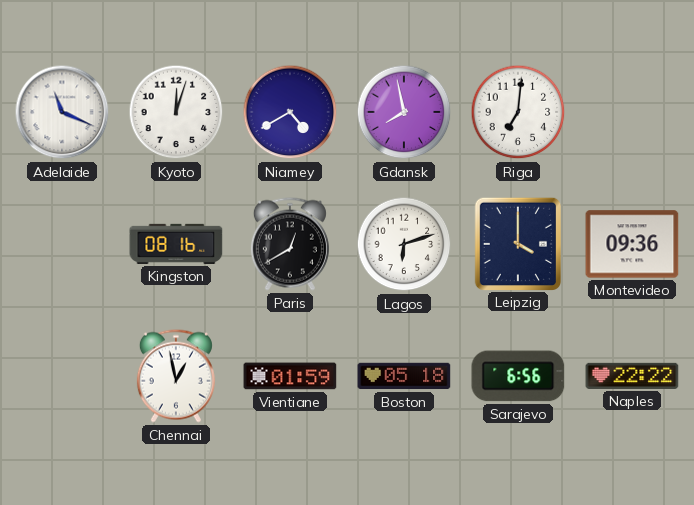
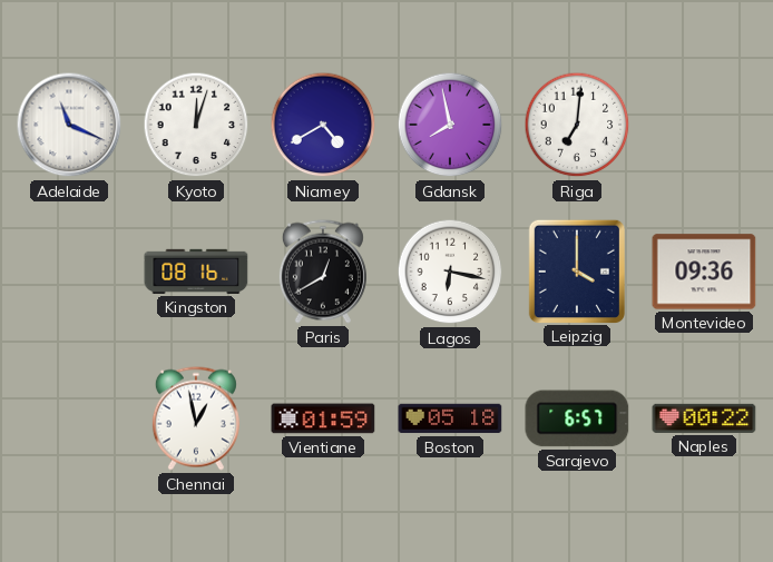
Lagos: 6:12 -> 6:17 (450, 272)
Sarajevo: 6:56 -> 6:57 (577, 418)
Naples: 22:22 -> 00:22 (704, 418)
